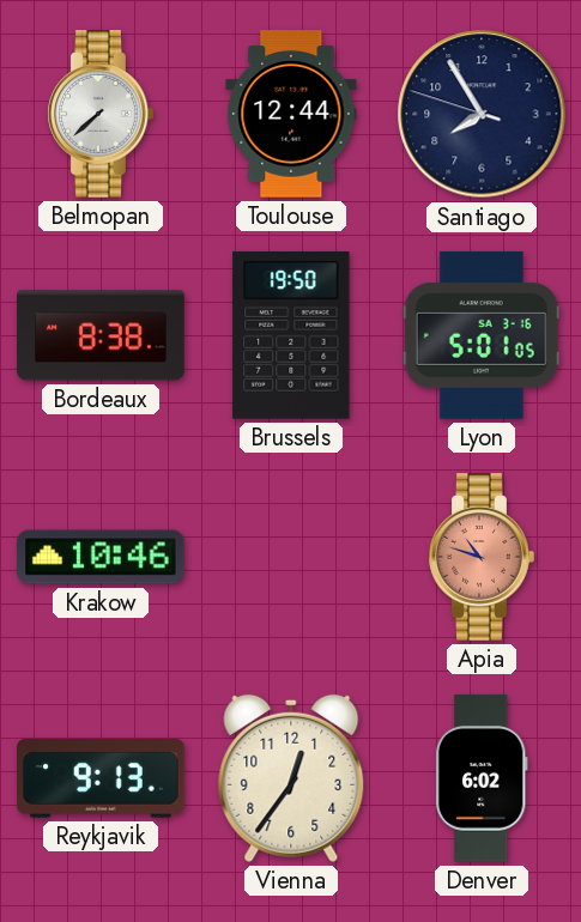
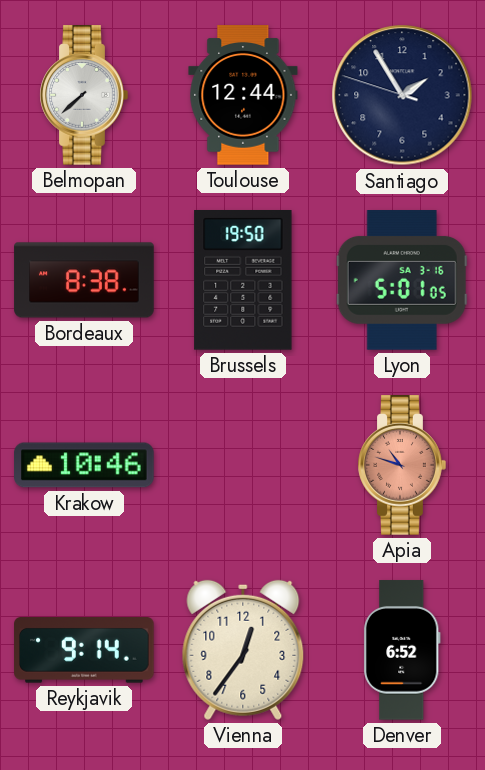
Santiago: 7:54 -> 1:54 (402, 95)
Reykjavik: 9:13 -> 9:14 (84, 650)
Denver: 6:02 -> 6:52 (402, 650)
